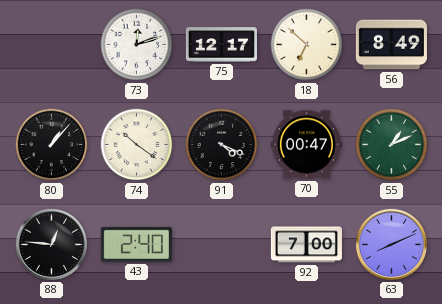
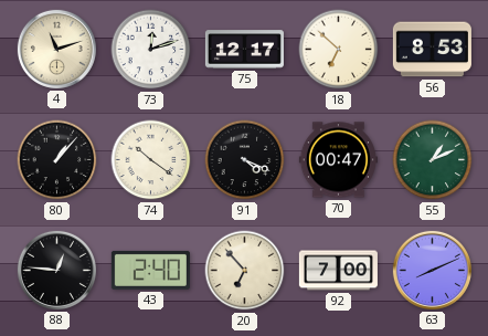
4: none -> 11:12 (56, 49)
56: 8:49 -> 8:53 (432, 50)
20: none -> 6:53 (245, 271)
